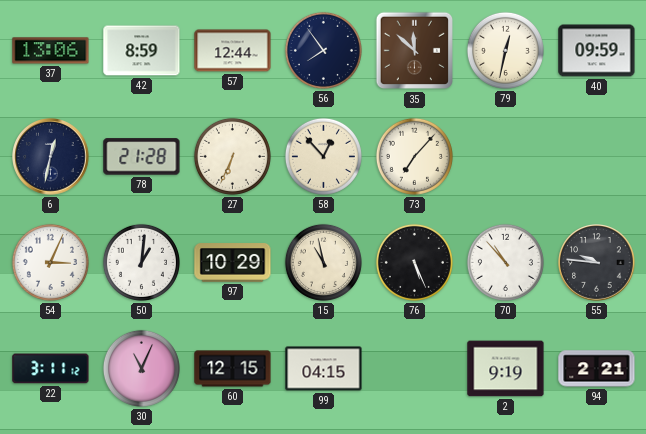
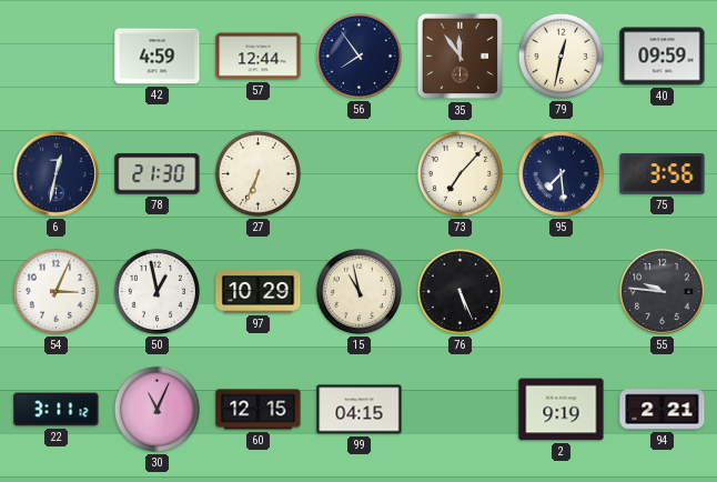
37: 13:06 -> none (51, 51)
42: 8:59 -> 4:59 (158, 57)
35: 11:52 -> 11:54 (461, 57)
78: 21:28 -> 21:30 (158, 174)
58: 12:53 -> none (323, 156)
95: none -> 7:29 (561, 173)
75: none -> 3:56 (663, 174)
50: 1:01 -> 12:58 (156, 291)
70: 10:53 -> none (505, 262)
